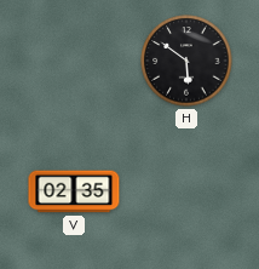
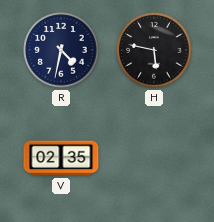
R: none -> 4:32 (61, 50)
H: 5:51 -> 5:47 (154, 50)
